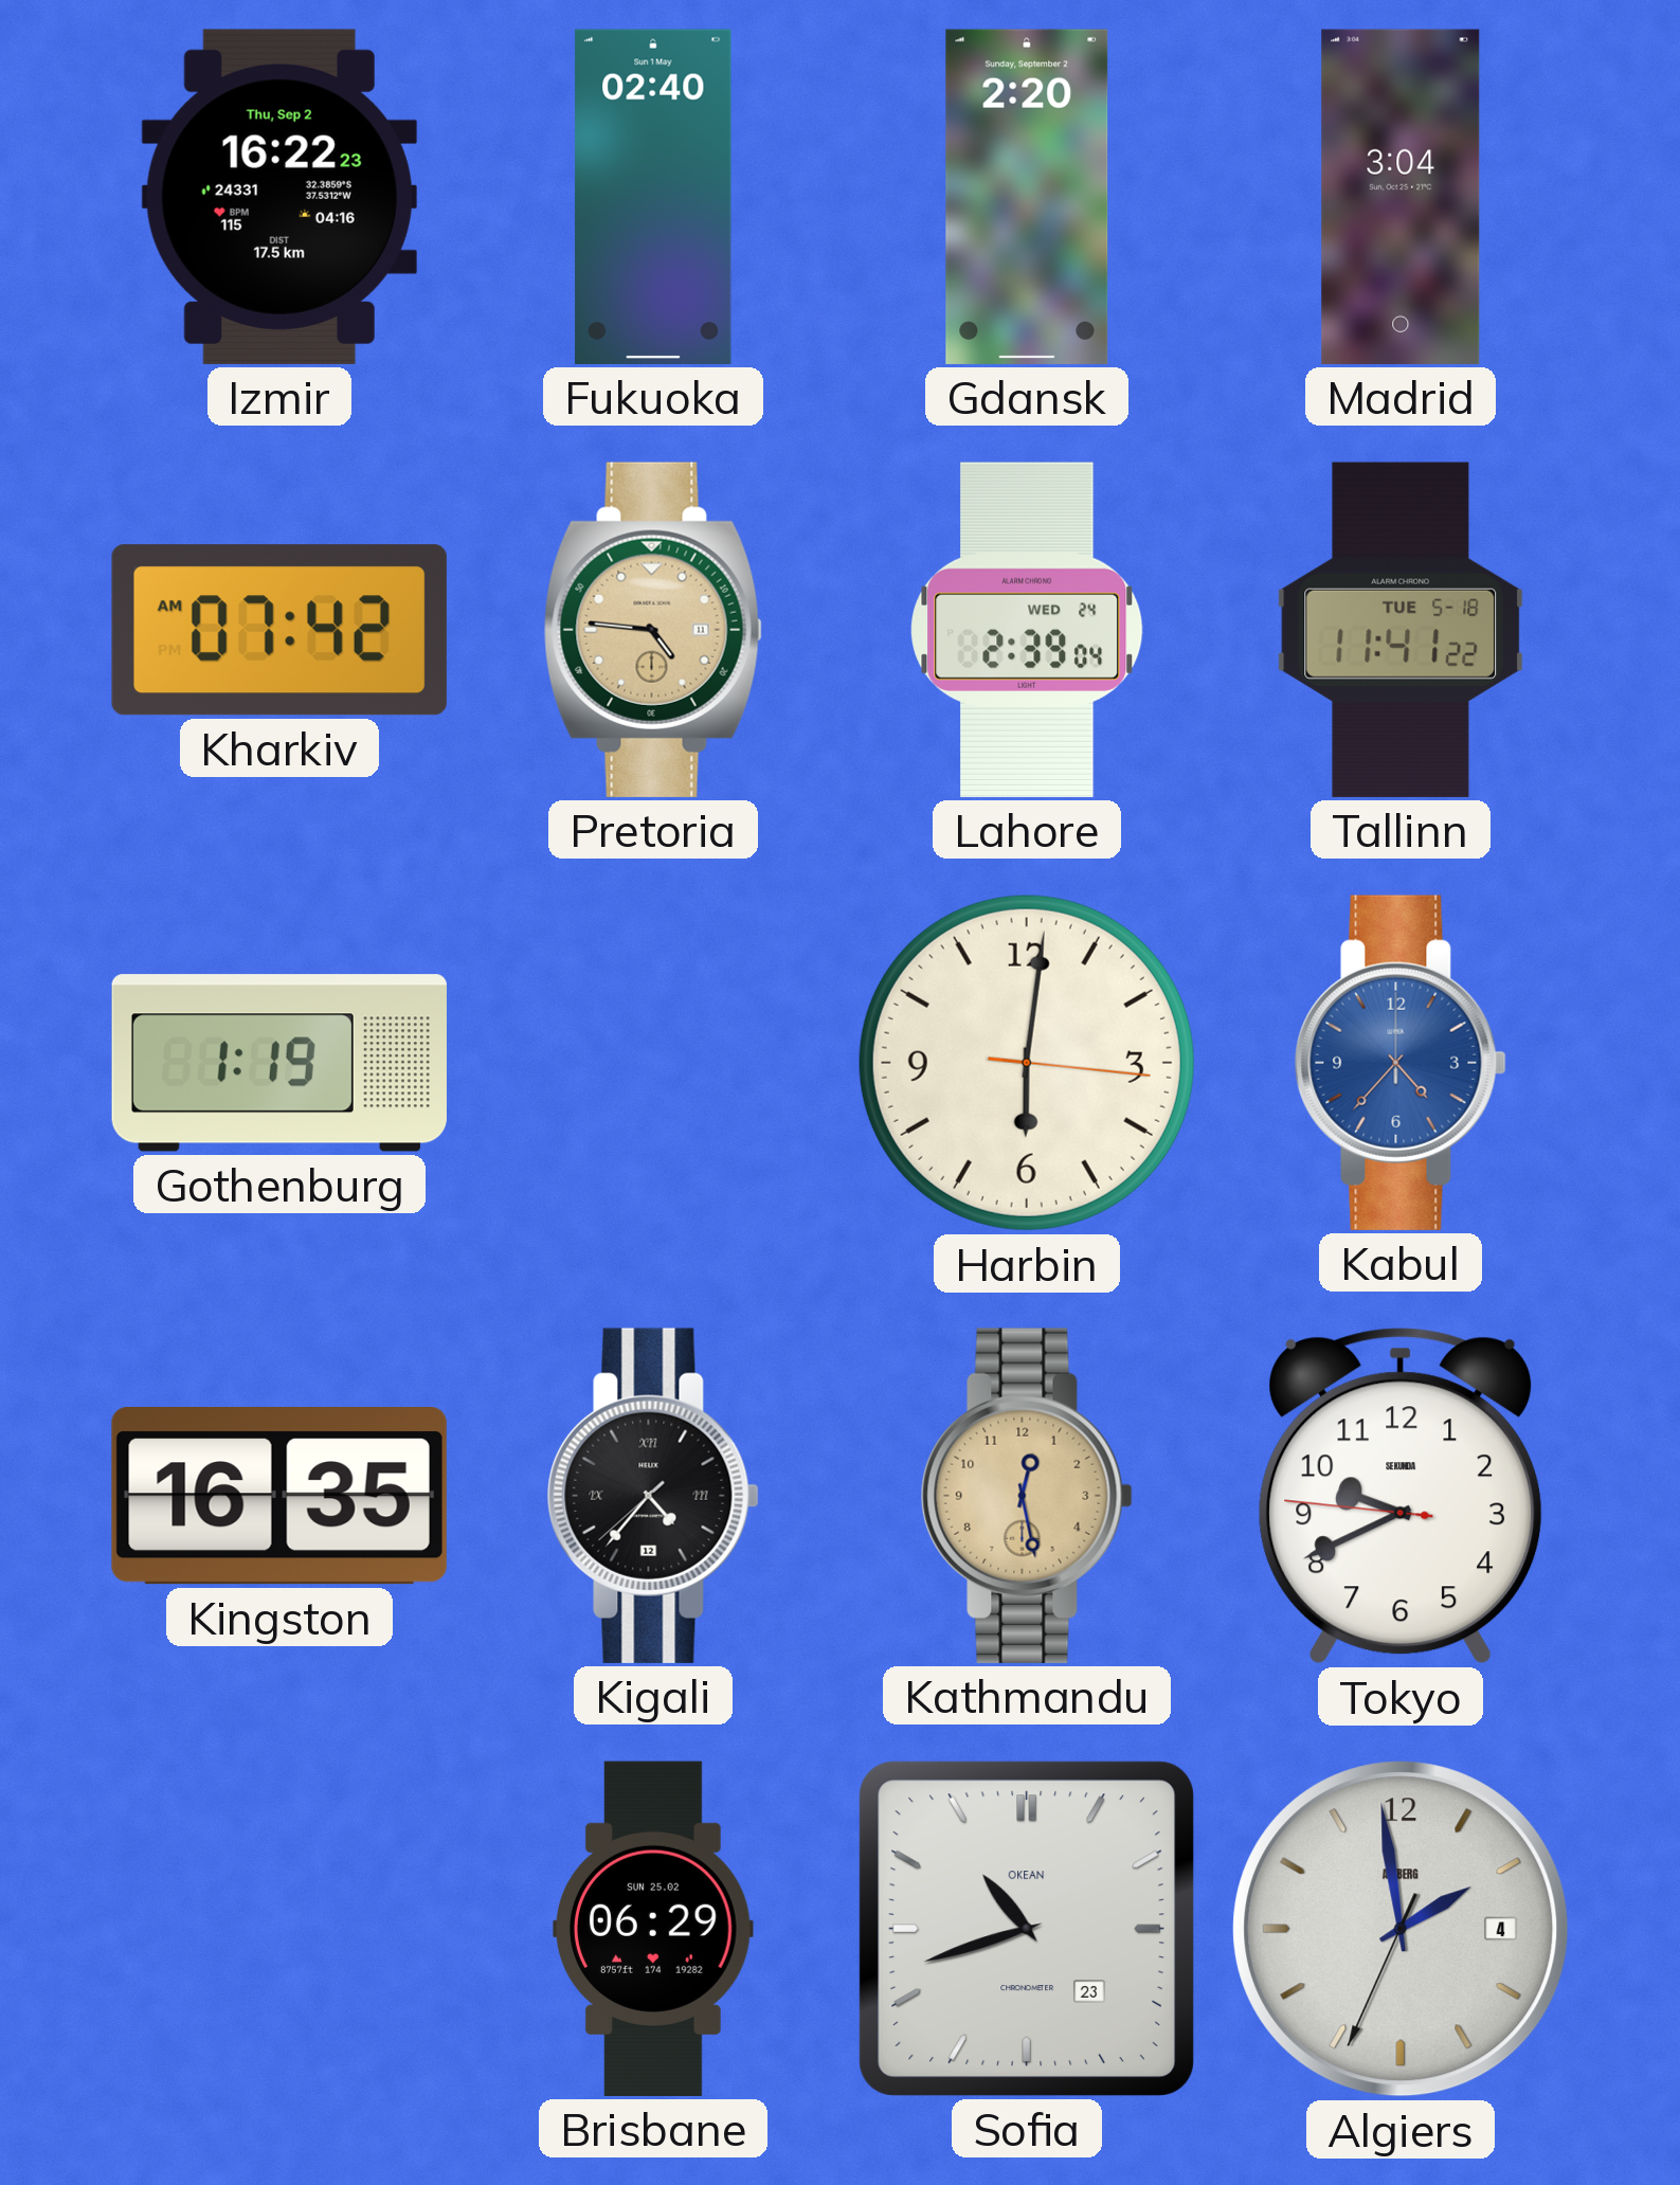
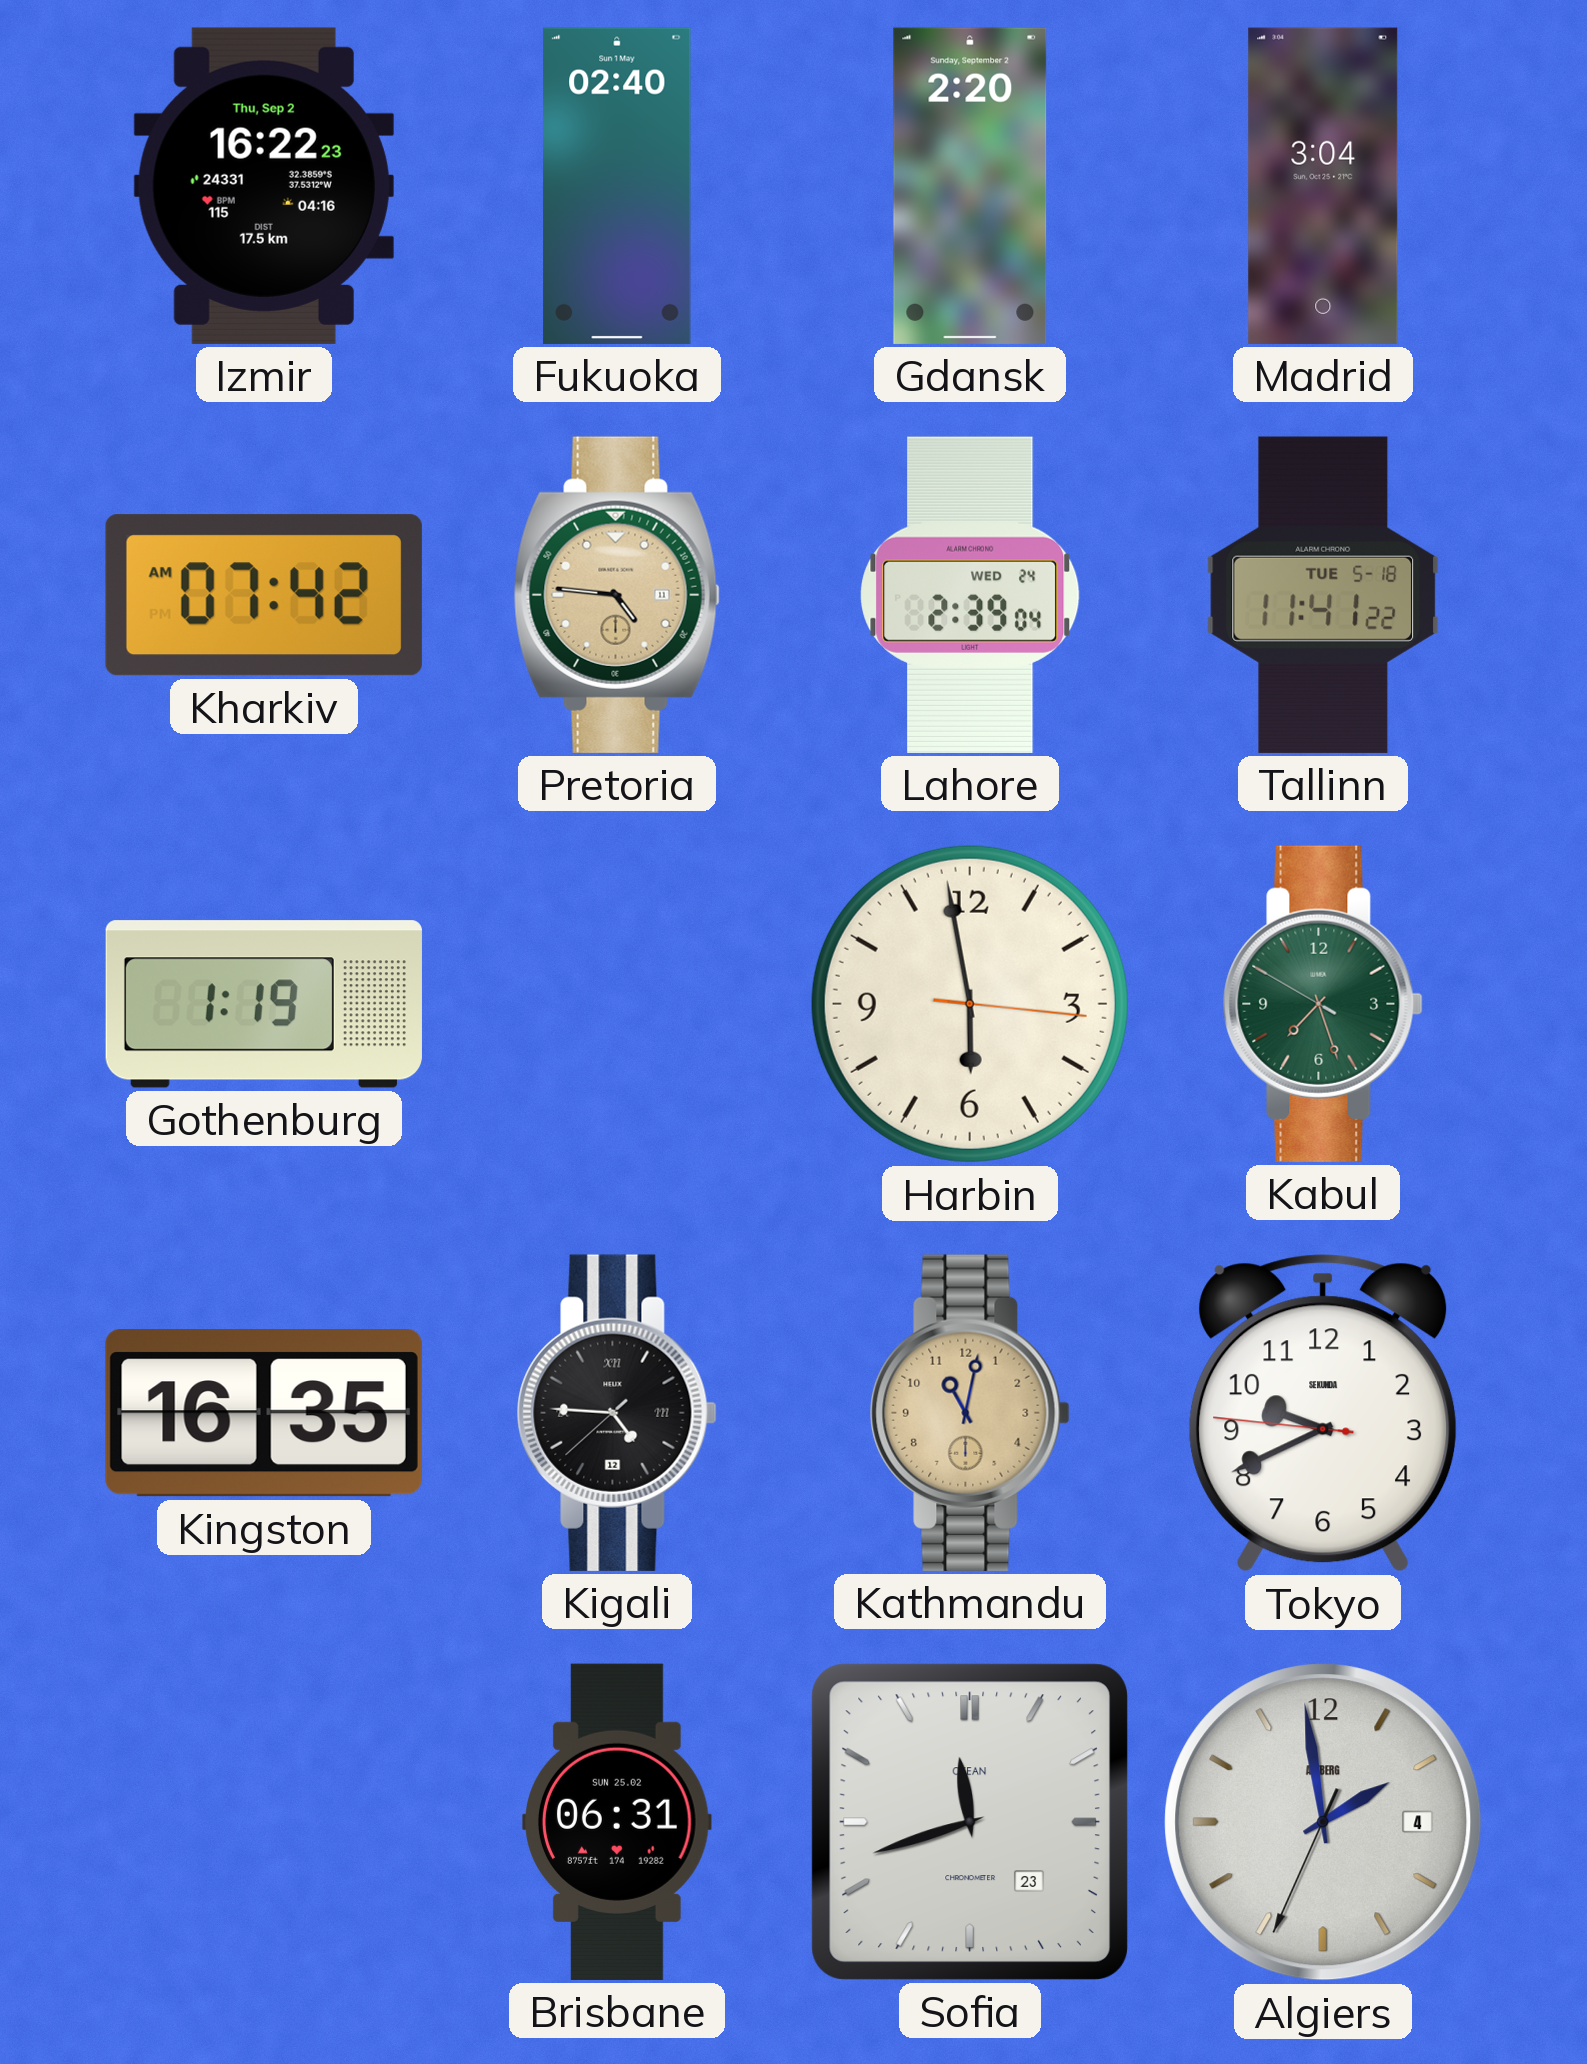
Harbin: 6:01 -> 5:58 (970, 1004)
Kabul: 4:37 -> 7:26 (1323, 1004)
Kabul dial: blue -> green (1323, 1004)
Kigali: 4:36 -> 4:45 (617, 1413)
Kathmandu: 12:28 -> 11:02 (970, 1413)
Brisbane: 06:29 -> 06:31 (618, 1822)
Sofia: 10:42 -> 11:42 (970, 1822)
